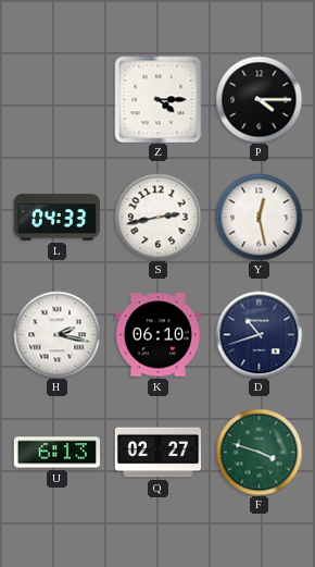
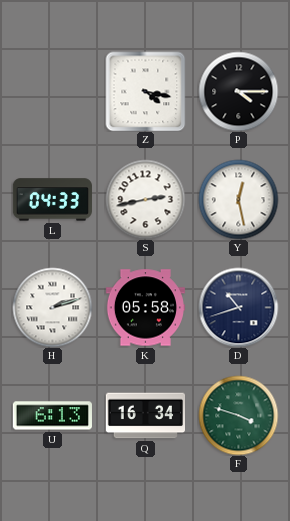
Z: 4:15 -> 4:17 (145, 91)
H: 2:17 -> 2:12 (52, 307)
K: 06:10 -> 05:58 (145, 308)
Q: 02:27 -> 16:34 (145, 416)
